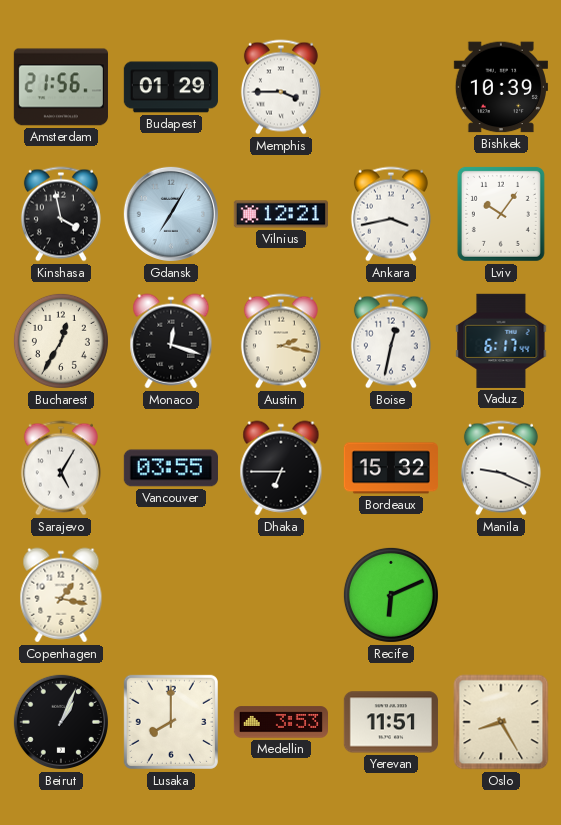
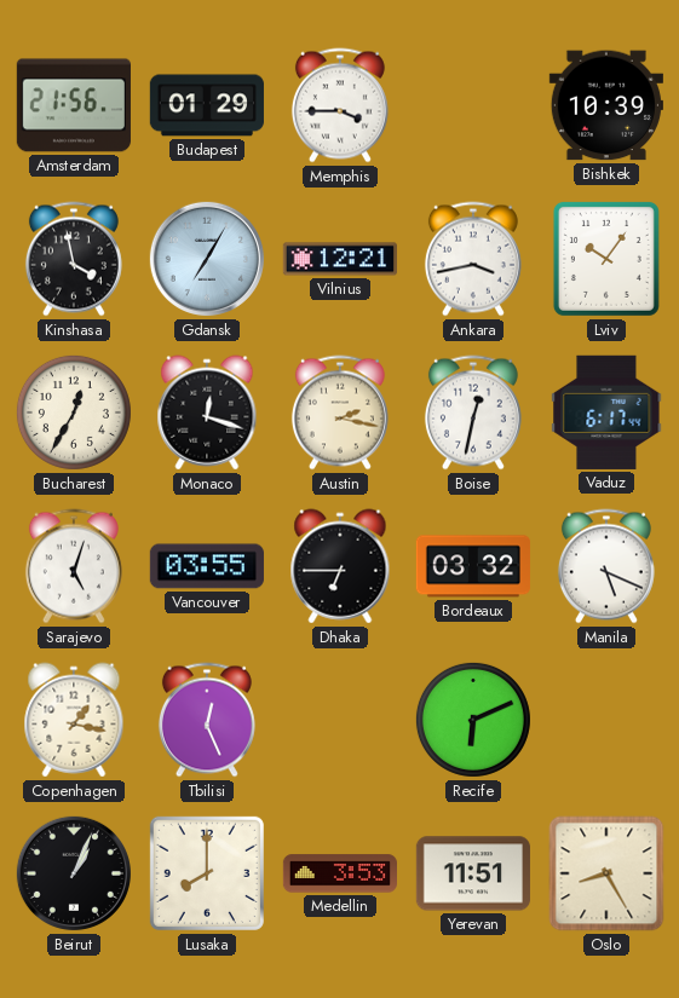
Sarajevo: 5:05 -> 5:03 (74, 566)
Bordeaux: 15:32 -> 03:32 (473, 566)
Manila: 9:19 -> 5:19 (606, 566)
Tbilisi: none -> 12:26 (207, 720)
